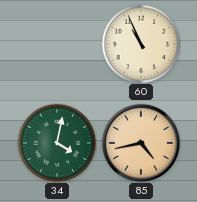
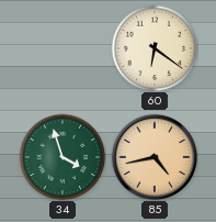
60: 10:56 -> 6:21 (155, 48)
34: 4:02 -> 3:57 (62, 157)
